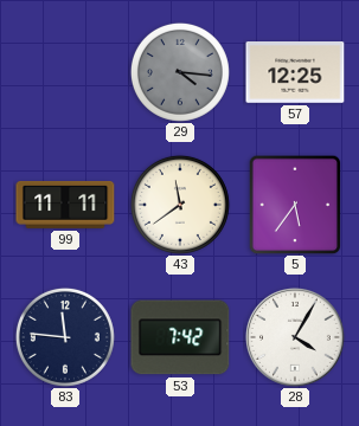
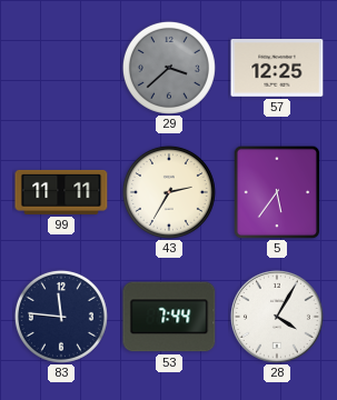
29: 4:16 -> 3:38 (169, 68)
43: 11:39 -> 2:35 (169, 192)
53: 7:42 -> 7:44 (169, 317)
